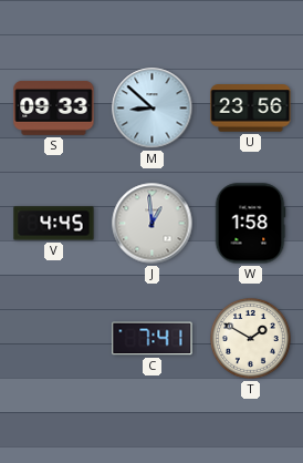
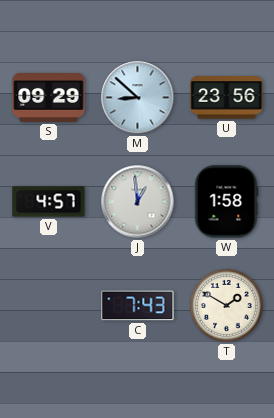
S: 09:33 -> 09:29 (49, 97)
V: 4:45 -> 4:57 (49, 202)
C: 7:41 -> 7:43 (138, 306)
